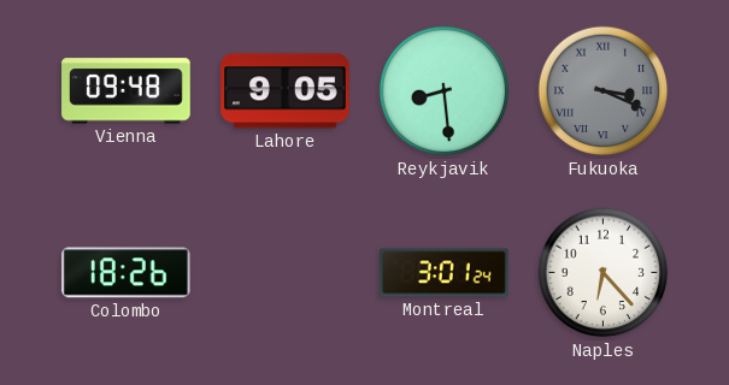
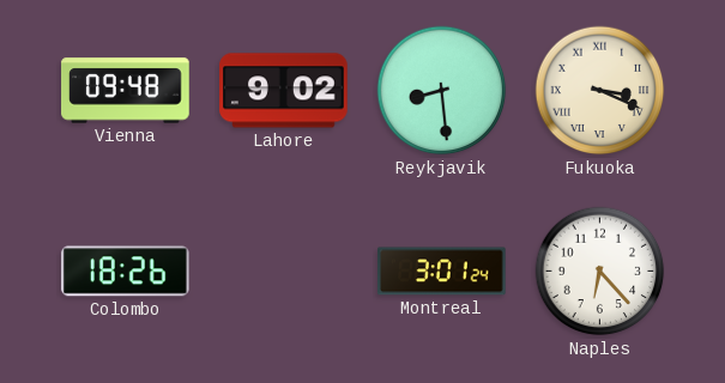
Lahore: 9:05 -> 9:02 (284, 91)
Fukuoka dial: grey -> cream (600, 91)
